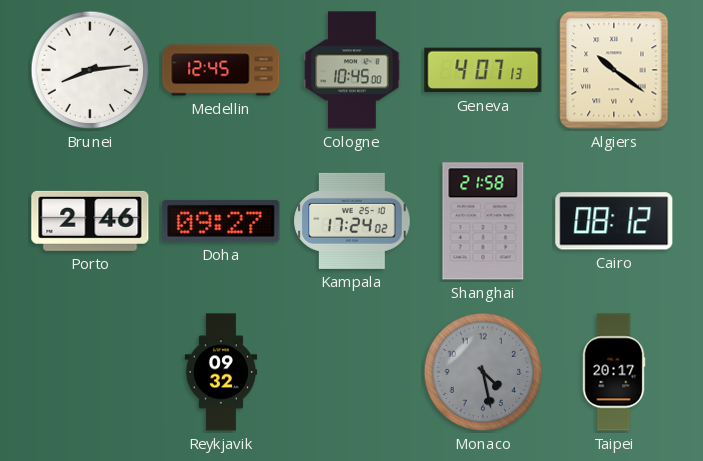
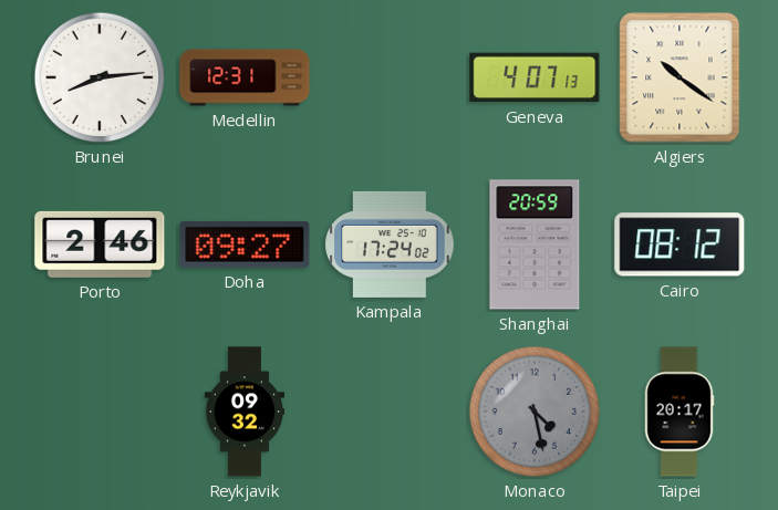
Medellin: 12:45 -> 12:31 (245, 77)
Cologne: 10:45 -> none (352, 70)
Shanghai: 21:58 -> 20:59 (535, 244)
